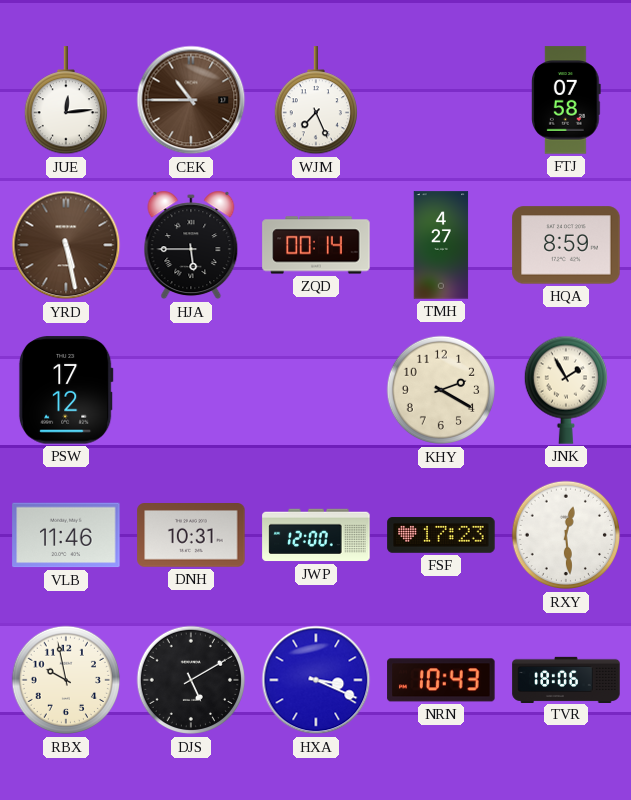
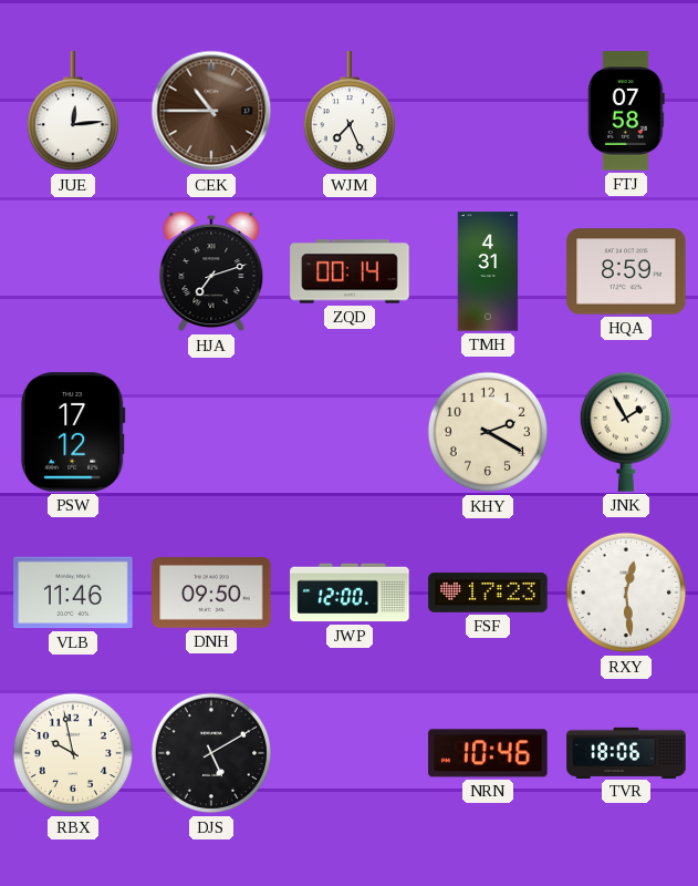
YRD: 5:28 -> none (66, 245)
HJA: 5:45 -> 7:12 (211, 271)
TMH: 4:27 -> 4:31 (488, 271)
DNH: 10:31 -> 09:50 (211, 594)
HXA: 3:19 -> none (316, 680)
NRN: 10:43 -> 10:46 (488, 753)
